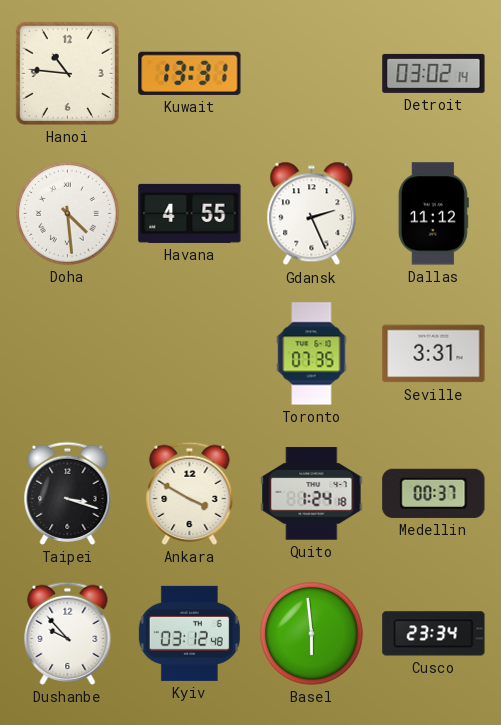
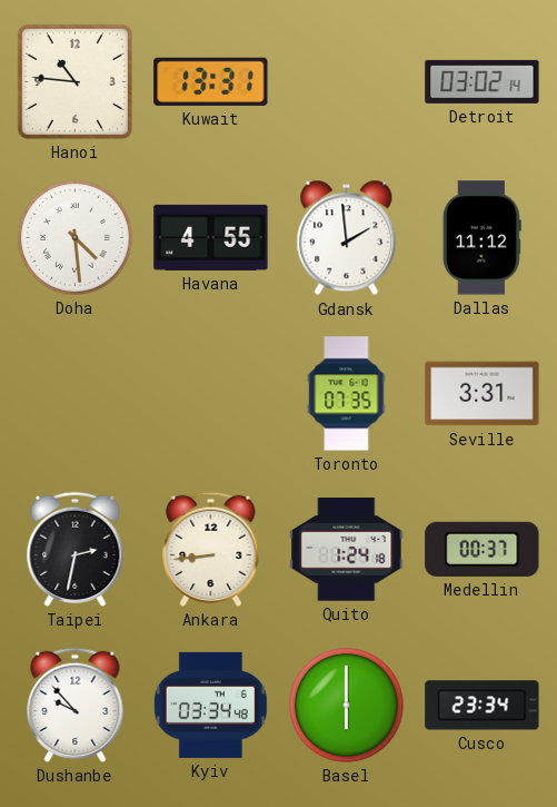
Gdansk: 2:26 -> 1:59 (347, 238)
Taipei: 3:18 -> 2:32 (76, 549)
Ankara: 3:50 -> 8:44 (211, 549)
Kyiv: 03:12 -> 03:34 (210, 705)
Basel: 5:59 -> 6:00 (347, 706)
